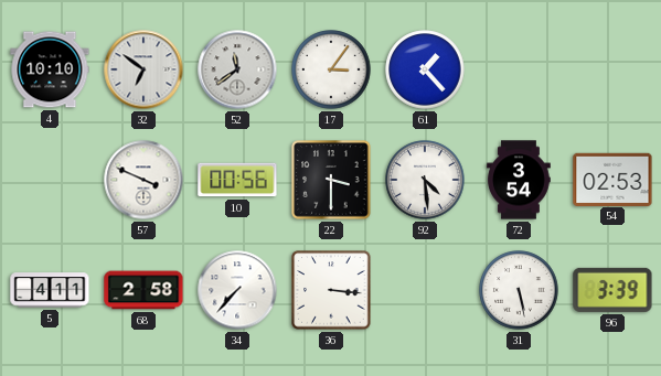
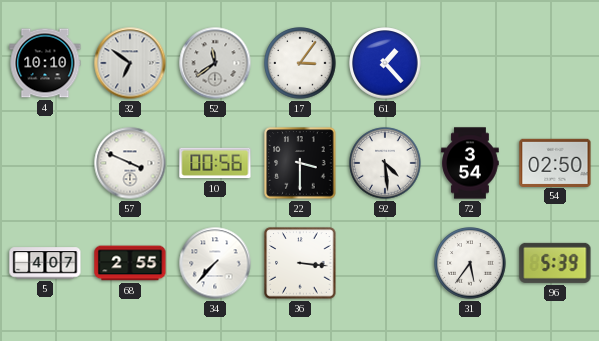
54: 02:53 -> 02:50 (555, 162)
5: 4:11 -> 4:07 (45, 263)
68: 2:58 -> 2:55 (130, 263)
31: 5:28 -> 5:36 (470, 263)
96: 3:39 -> 5:39 (555, 263)
